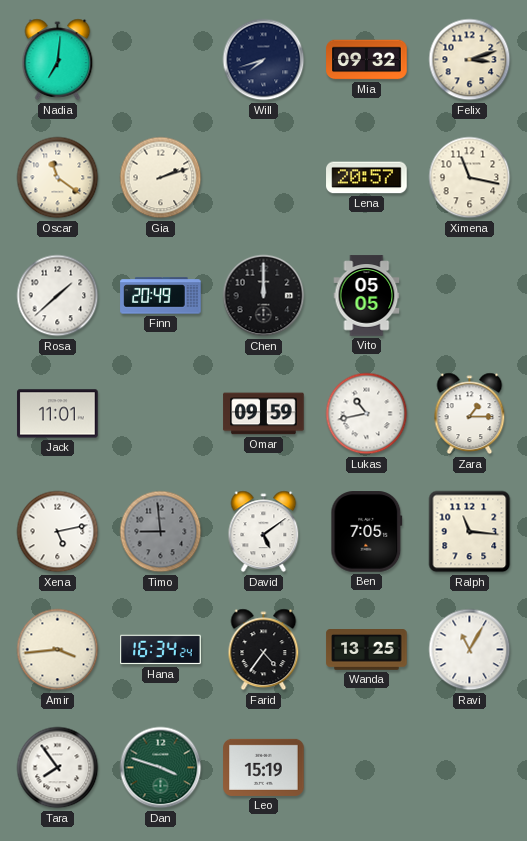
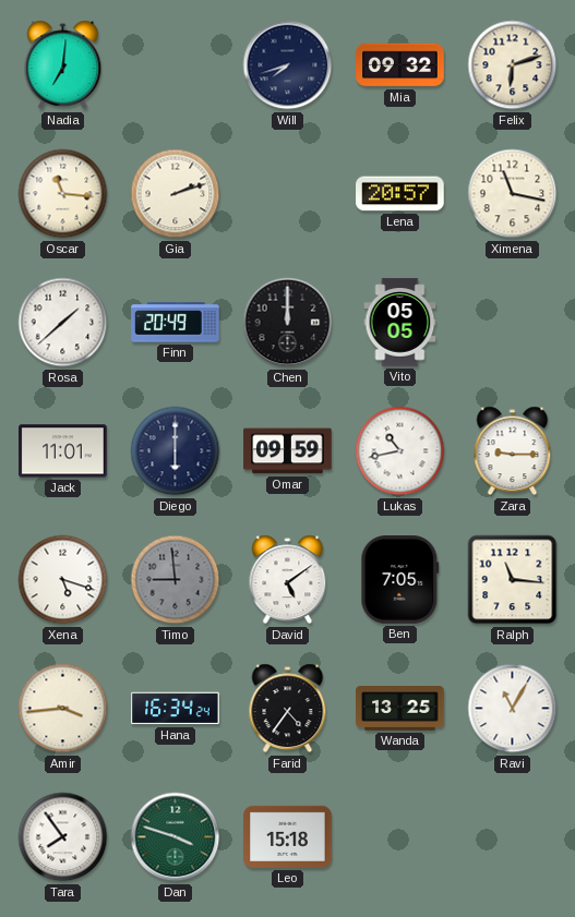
Felix: 3:12 -> 6:12 (513, 65)
Oscar: 11:21 -> 11:16 (63, 194)
Diego: none -> 6:00 (176, 451)
Zara: 1:15 -> 9:15 (513, 451)
Xena: 5:13 -> 5:18 (63, 580)
Leo: 15:19 -> 15:18 (288, 836)
